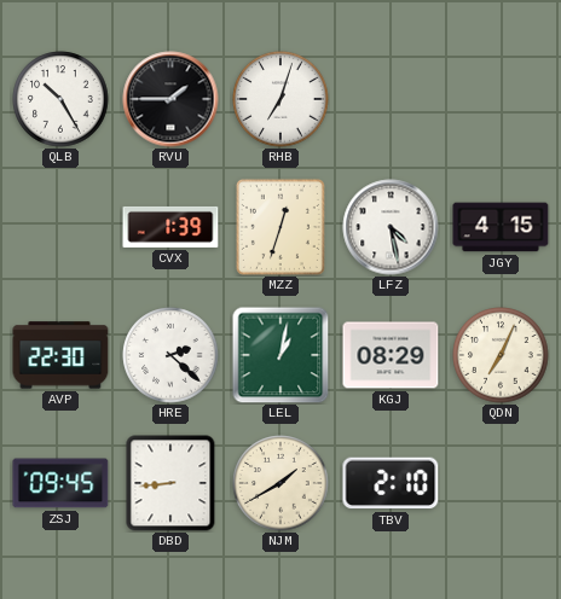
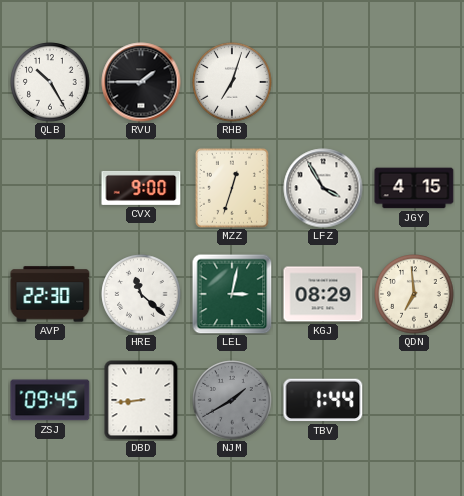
CVX: 1:39 -> 9:00 (141, 188)
LFZ: 4:28 -> 3:55 (323, 188)
HRE: 2:22 -> 11:22 (141, 294)
LEL: 1:02 -> 3:02 (232, 294)
QDN: 7:04 -> 6:59 (414, 294)
NJM dial: cream -> grey (232, 400)
TBV: 2:10 -> 1:44 (323, 400)
